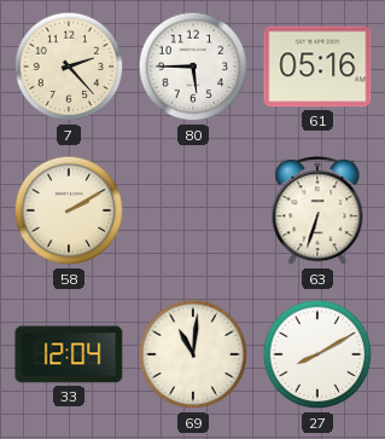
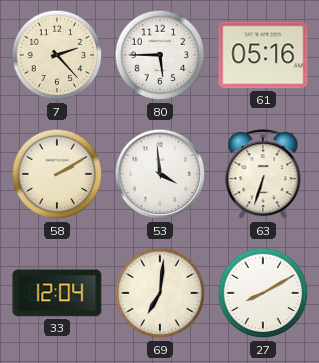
53: none -> 3:59 (160, 174)
69: 11:01 -> 7:01 (160, 293)
